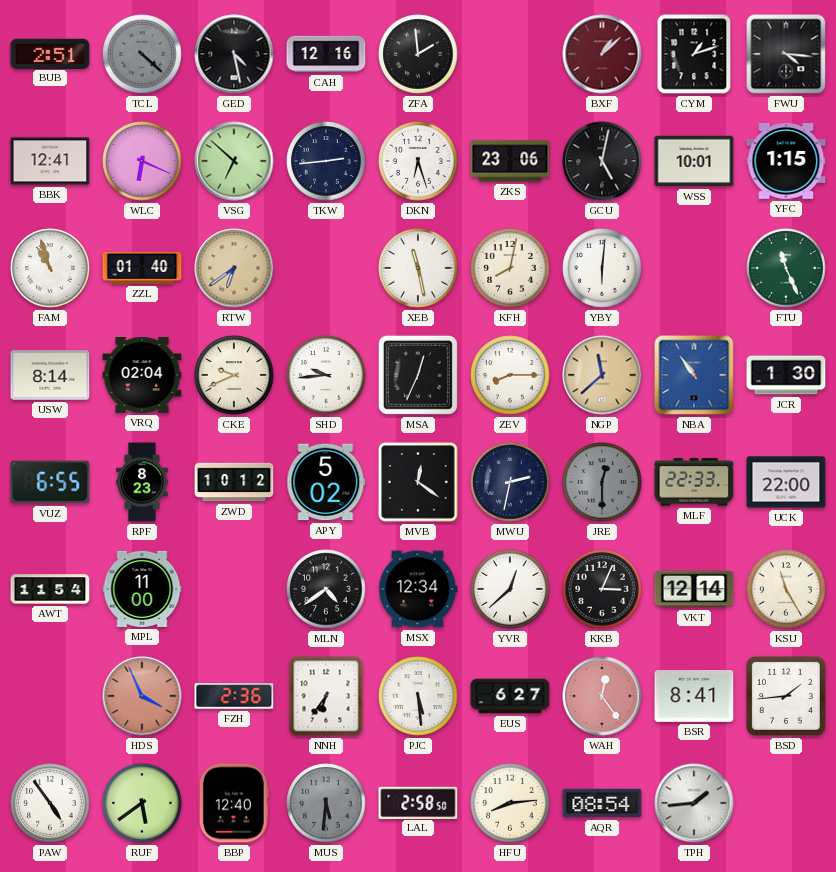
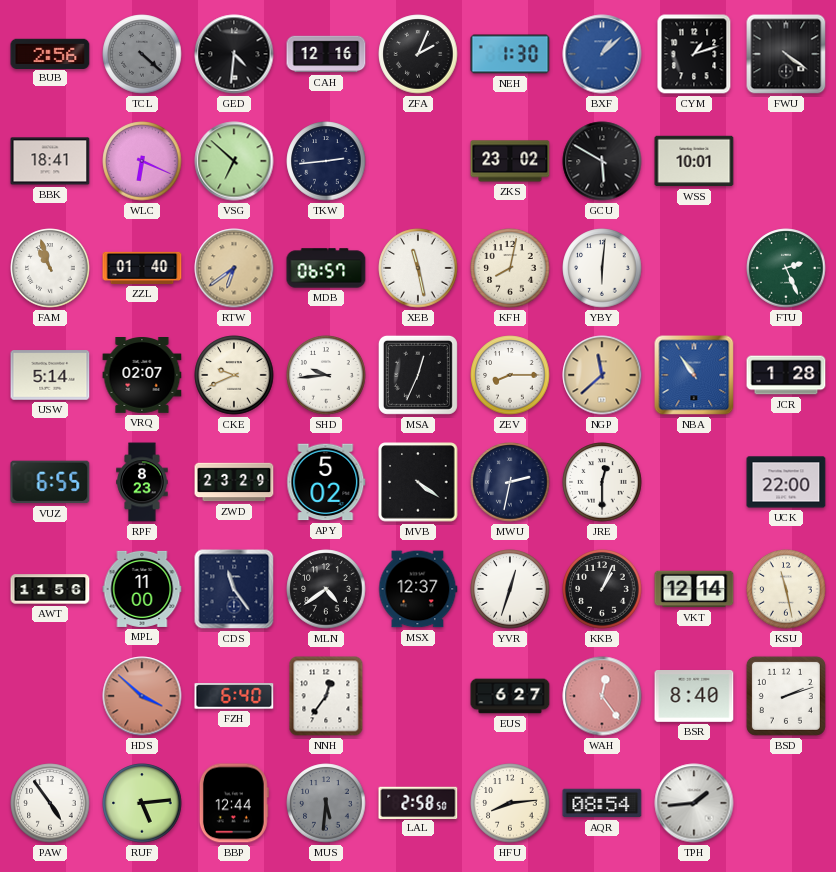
BUB: 2:51 -> 2:56 (50, 53)
GED: 4:28 -> 4:31 (234, 54)
ZFA: 1:59 -> 2:04 (418, 54)
NEH: none -> 1:30 (510, 54)
BXF dial: burgundy -> blue (602, 54)
FWU: 4:16 -> 4:21 (786, 54)
BBK: 12:41 -> 18:41 (50, 161)
DKN: 6:27 -> none (418, 161)
ZKS: 23:06 -> 23:02 (510, 161)
GCU: 5:02 -> 5:50 (602, 161)
YFC: 1:15 -> none (786, 162)
MDB: none -> 06:57 (326, 268)
FTU: 11:26 -> 2:26 (786, 268)
USW: 8:14 -> 5:14 (50, 375)
VRQ: 02:04 -> 02:07 (142, 376)
JCR: 1:30 -> 1:28 (786, 375)
ZWD: 10:12 -> 23:29 (234, 482)
MVB: 12:21 -> 4:21 (418, 482)
JRE dial: grey -> white (602, 482)
MLF: 22:33 -> none (694, 482)
AWT: 11:54 -> 11:56 (50, 589)
CDS: none -> 11:24 (234, 589)
MSX: 12:34 -> 12:37 (418, 589)
YVR: 12:38 -> 12:33 (510, 589)
KKB: 3:04 -> 1:04 (602, 589)
KSU: 11:25 -> 11:28 (786, 589)
HDS: 3:56 -> 3:52 (142, 696)
FZH: 2:36 -> 6:40 (234, 696)
NNH: 6:36 -> 12:36 (326, 696)
PJC: 5:29 -> none (418, 696)
BSR: 8:41 -> 8:40 (694, 697)
BSD: 1:44 -> 2:12 (786, 696)
RUF: 5:39 -> 5:14 (142, 803)
BBP: 12:40 -> 12:44 (234, 803)
